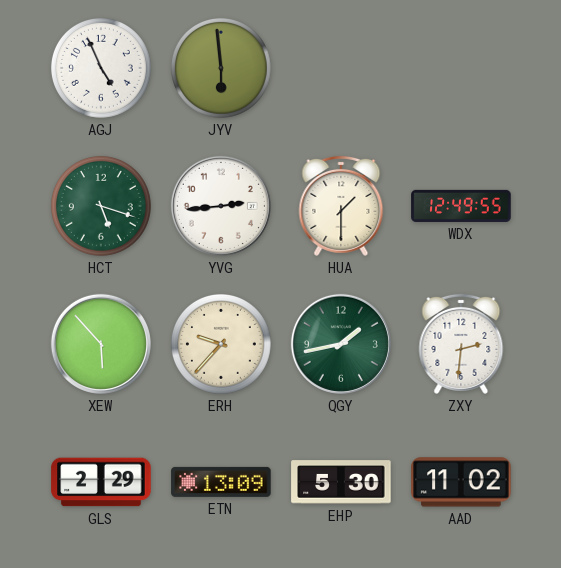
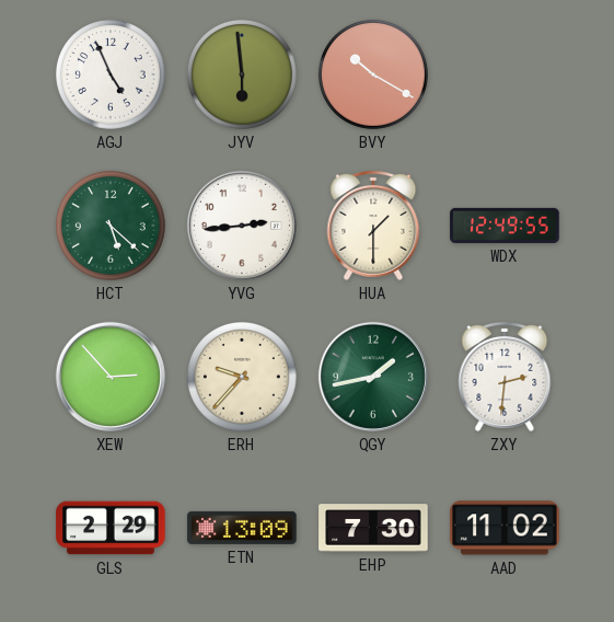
BVY: none -> 10:20 (373, 74)
HCT: 5:18 -> 5:22 (111, 226)
XEW: 5:53 -> 2:53 (111, 377)
EHP: 5:30 -> 7:30 (373, 528)
